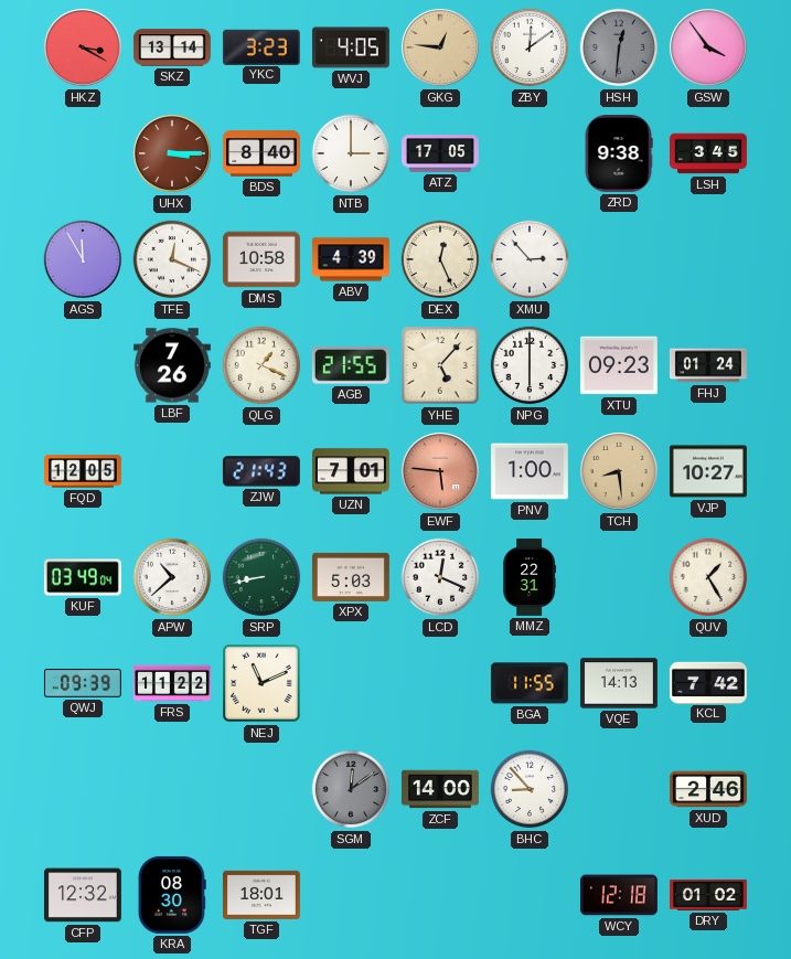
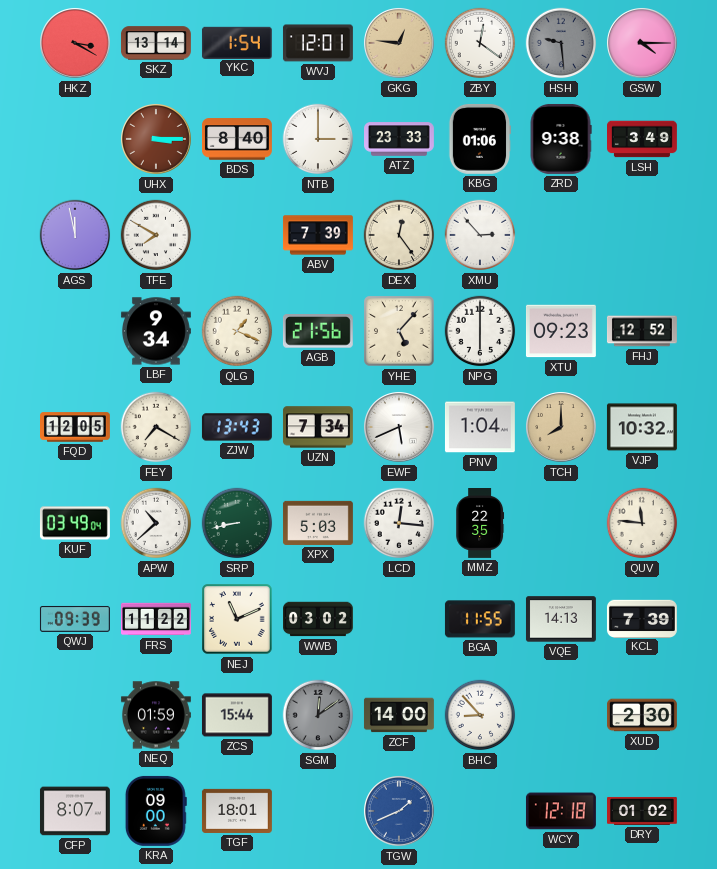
YKC: 3:23 -> 1:54 (237, 42)
WVJ: 4:05 -> 12:01 (318, 43)
ZBY: 12:09 -> 12:21 (480, 43)
HSH: 12:31 -> 9:29 (561, 43)
GSW: 3:54 -> 4:15 (643, 44)
ATZ: 17:05 -> 23:33 (400, 139)
KBG: none -> 01:06 (479, 139)
LSH: 3:45 -> 3:49 (643, 139)
AGS: 11:55 -> 11:58 (75, 235)
TFE: 12:19 -> 7:50 (156, 235)
DMS: 10:58 -> none (261, 259)
ABV: 4:39 -> 7:39 (318, 235)
DEX: 12:26 -> 12:24 (399, 235)
LBF: 7:26 -> 9:34 (156, 331)
AGB: 21:55 -> 21:56 (318, 331)
FHJ: 01:24 -> 12:52 (642, 331)
FEY: none -> 7:20 (156, 427)
ZJW: 21:43 -> 13:43 (237, 427)
UZN: 7:01 -> 7:34 (318, 427)
EWF: 5:46 -> 5:41 (400, 428)
EWF dial: salmon -> white (400, 428)
PNV: 1:00 -> 1:04 (480, 427)
TCH: 8:29 -> 8:00 (562, 428)
VJP: 10:27 -> 10:32 (642, 427)
LCD: 12:19 -> 12:16 (399, 523)
MMZ: 22:31 -> 22:35 (480, 524)
QUV: 1:25 -> 11:46 (642, 523)
WWB: none -> 03:02 (319, 619)
KCL: 7:42 -> 7:39 (642, 618)
NEQ: none -> 01:59 (156, 715)
ZCS: none -> 15:44 (237, 715)
XUD: 2:46 -> 2:30 (643, 715)
CFP: 12:32 -> 8:07 (75, 811)
KRA: 08:30 -> 09:00 (156, 811)
TGW: none -> 1:41 (400, 812)
